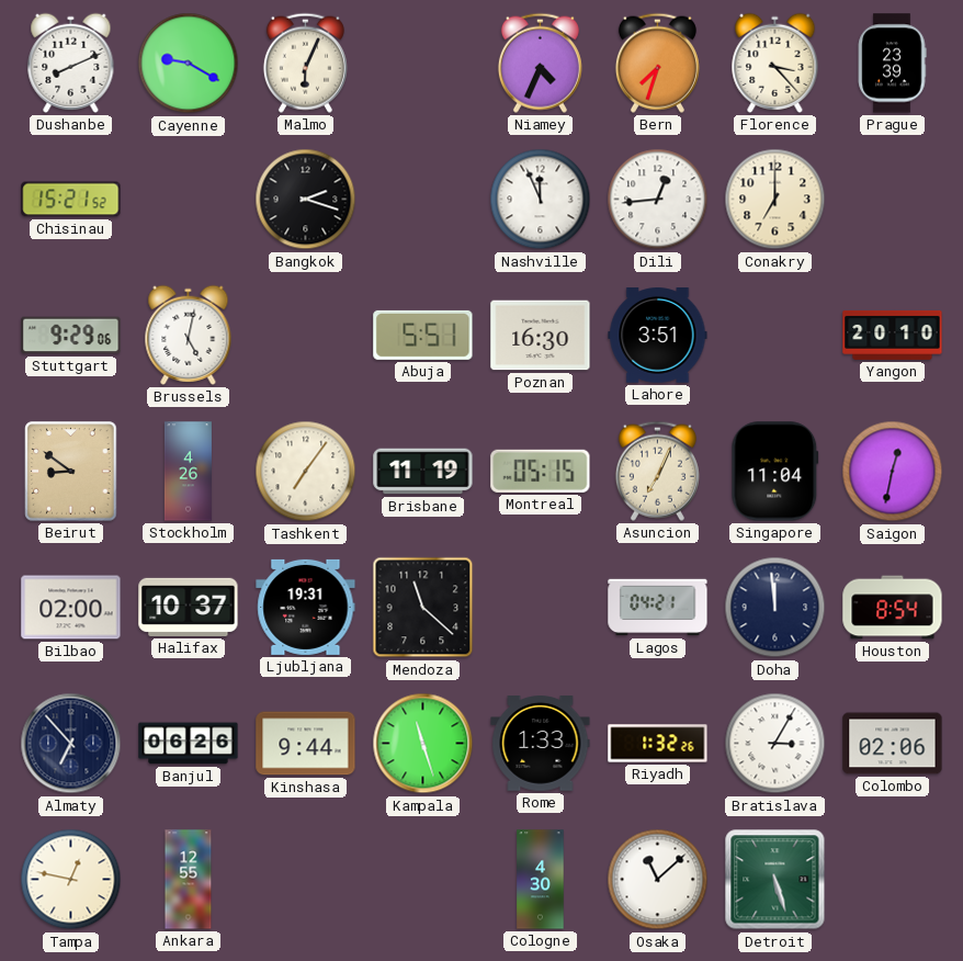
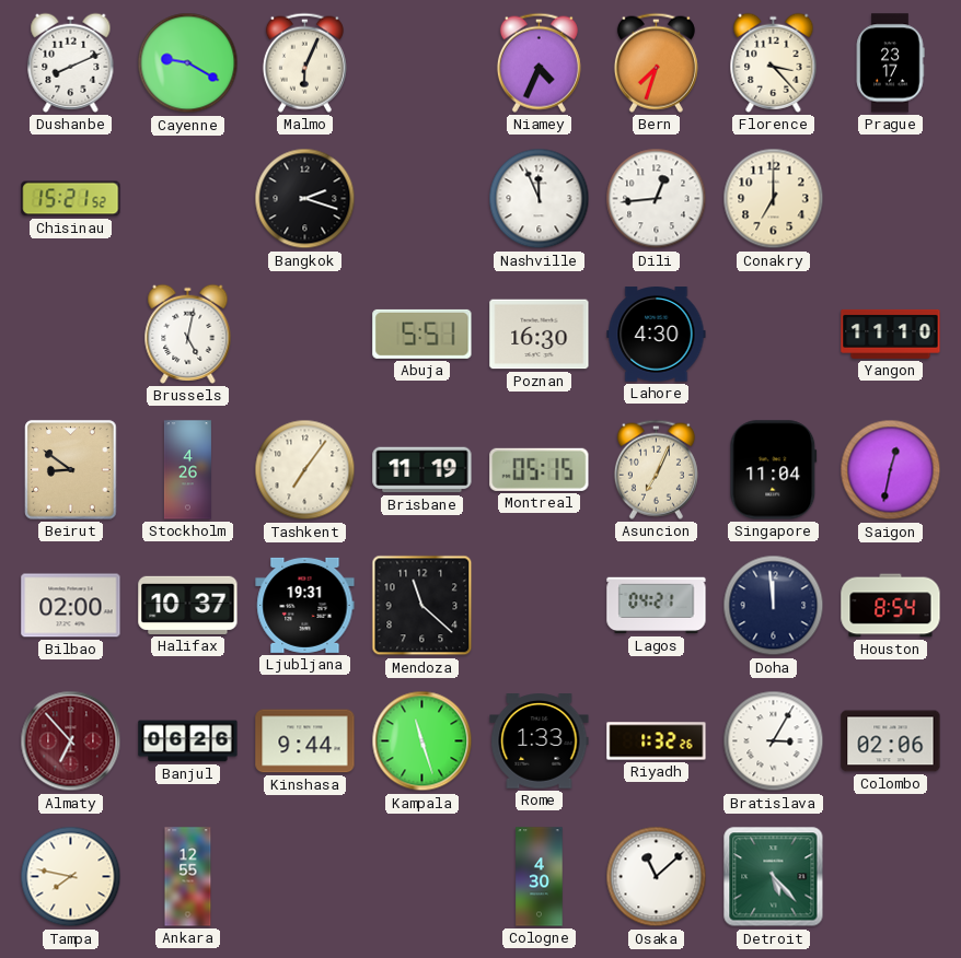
Prague: 23:39 -> 23:17 (890, 63)
Stuttgart: 9:29 -> none (71, 336)
Lahore: 3:51 -> 4:30 (657, 335)
Yangon: 20:10 -> 11:10 (891, 334)
Almaty dial: navy -> burgundy (71, 741)
Tampa: 12:47 -> 7:47 (71, 877)
Detroit: 5:27 -> 5:23 (774, 877)
